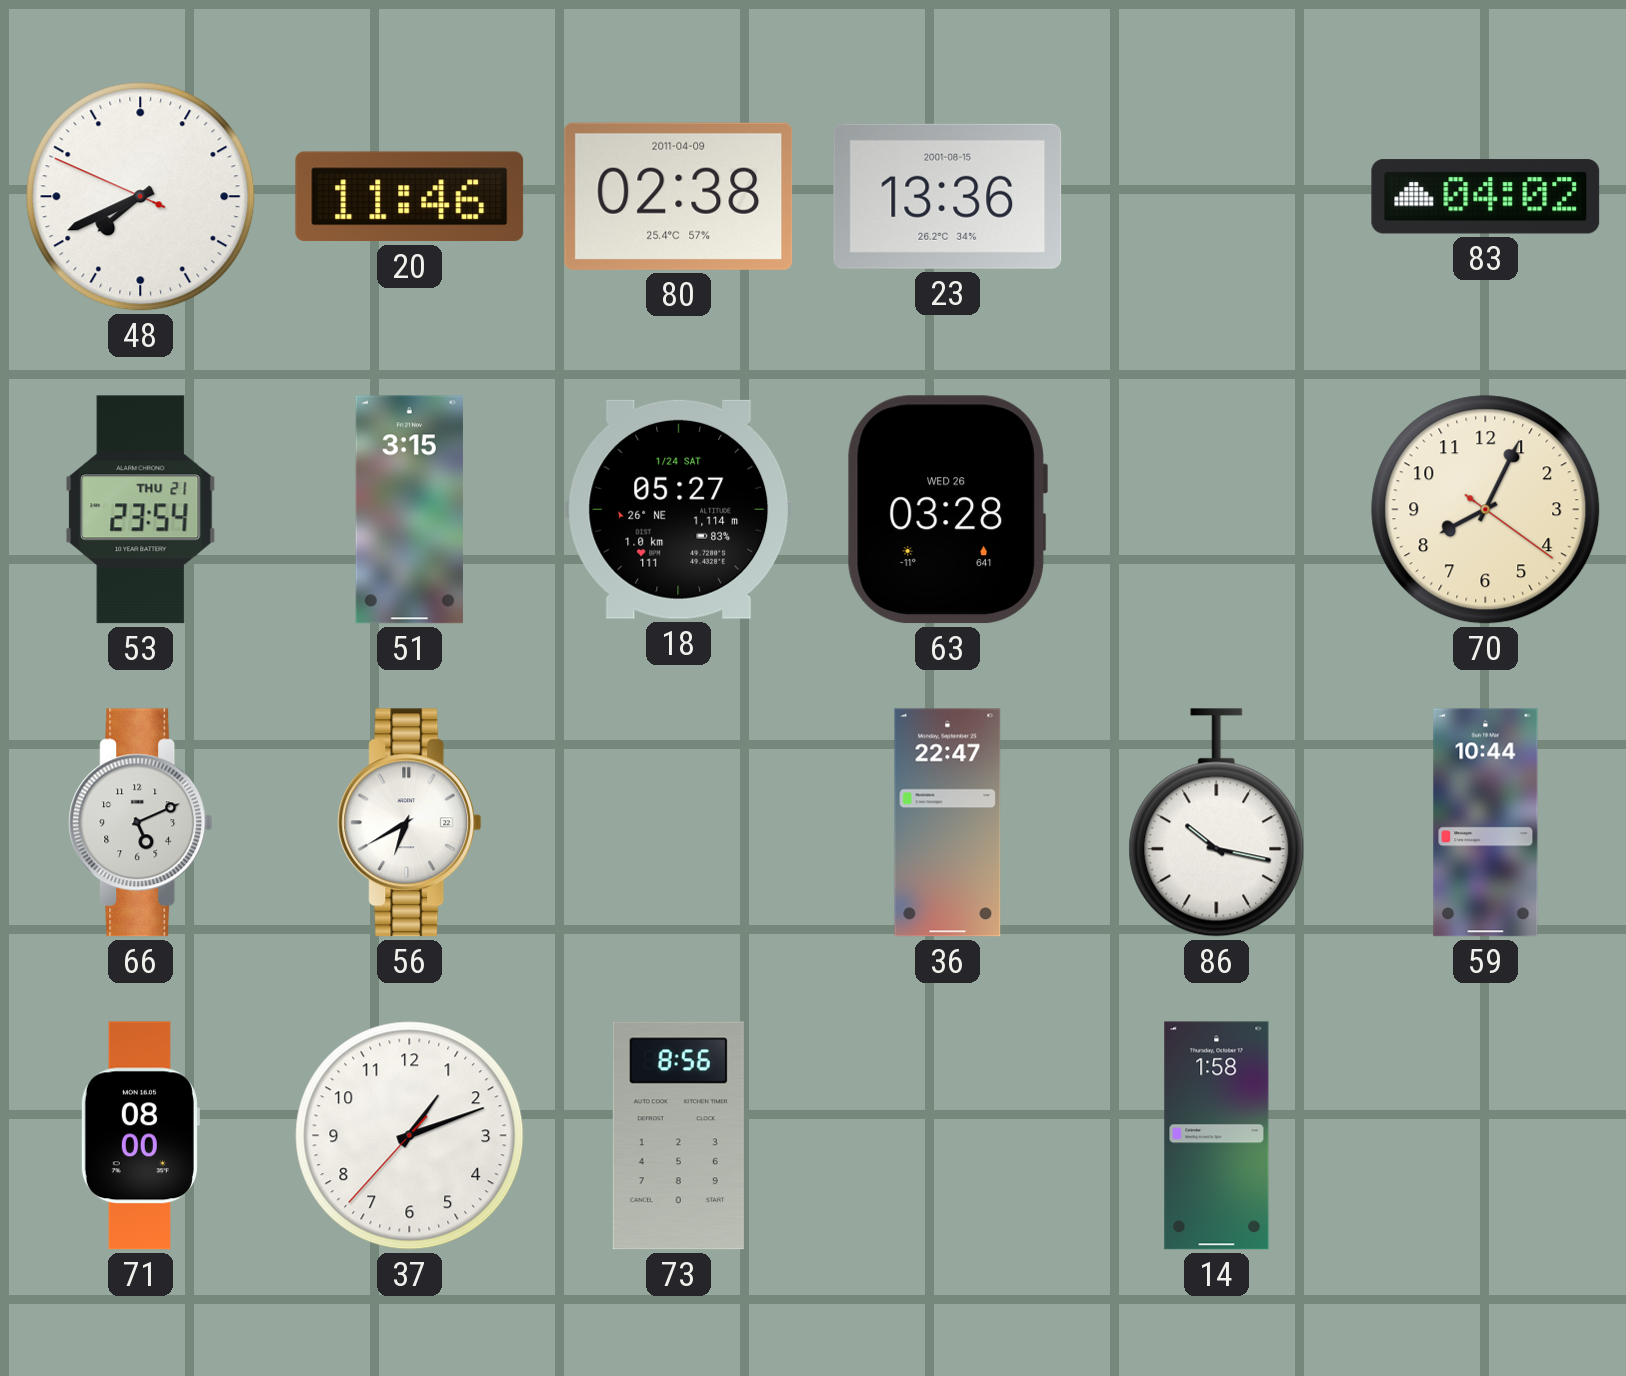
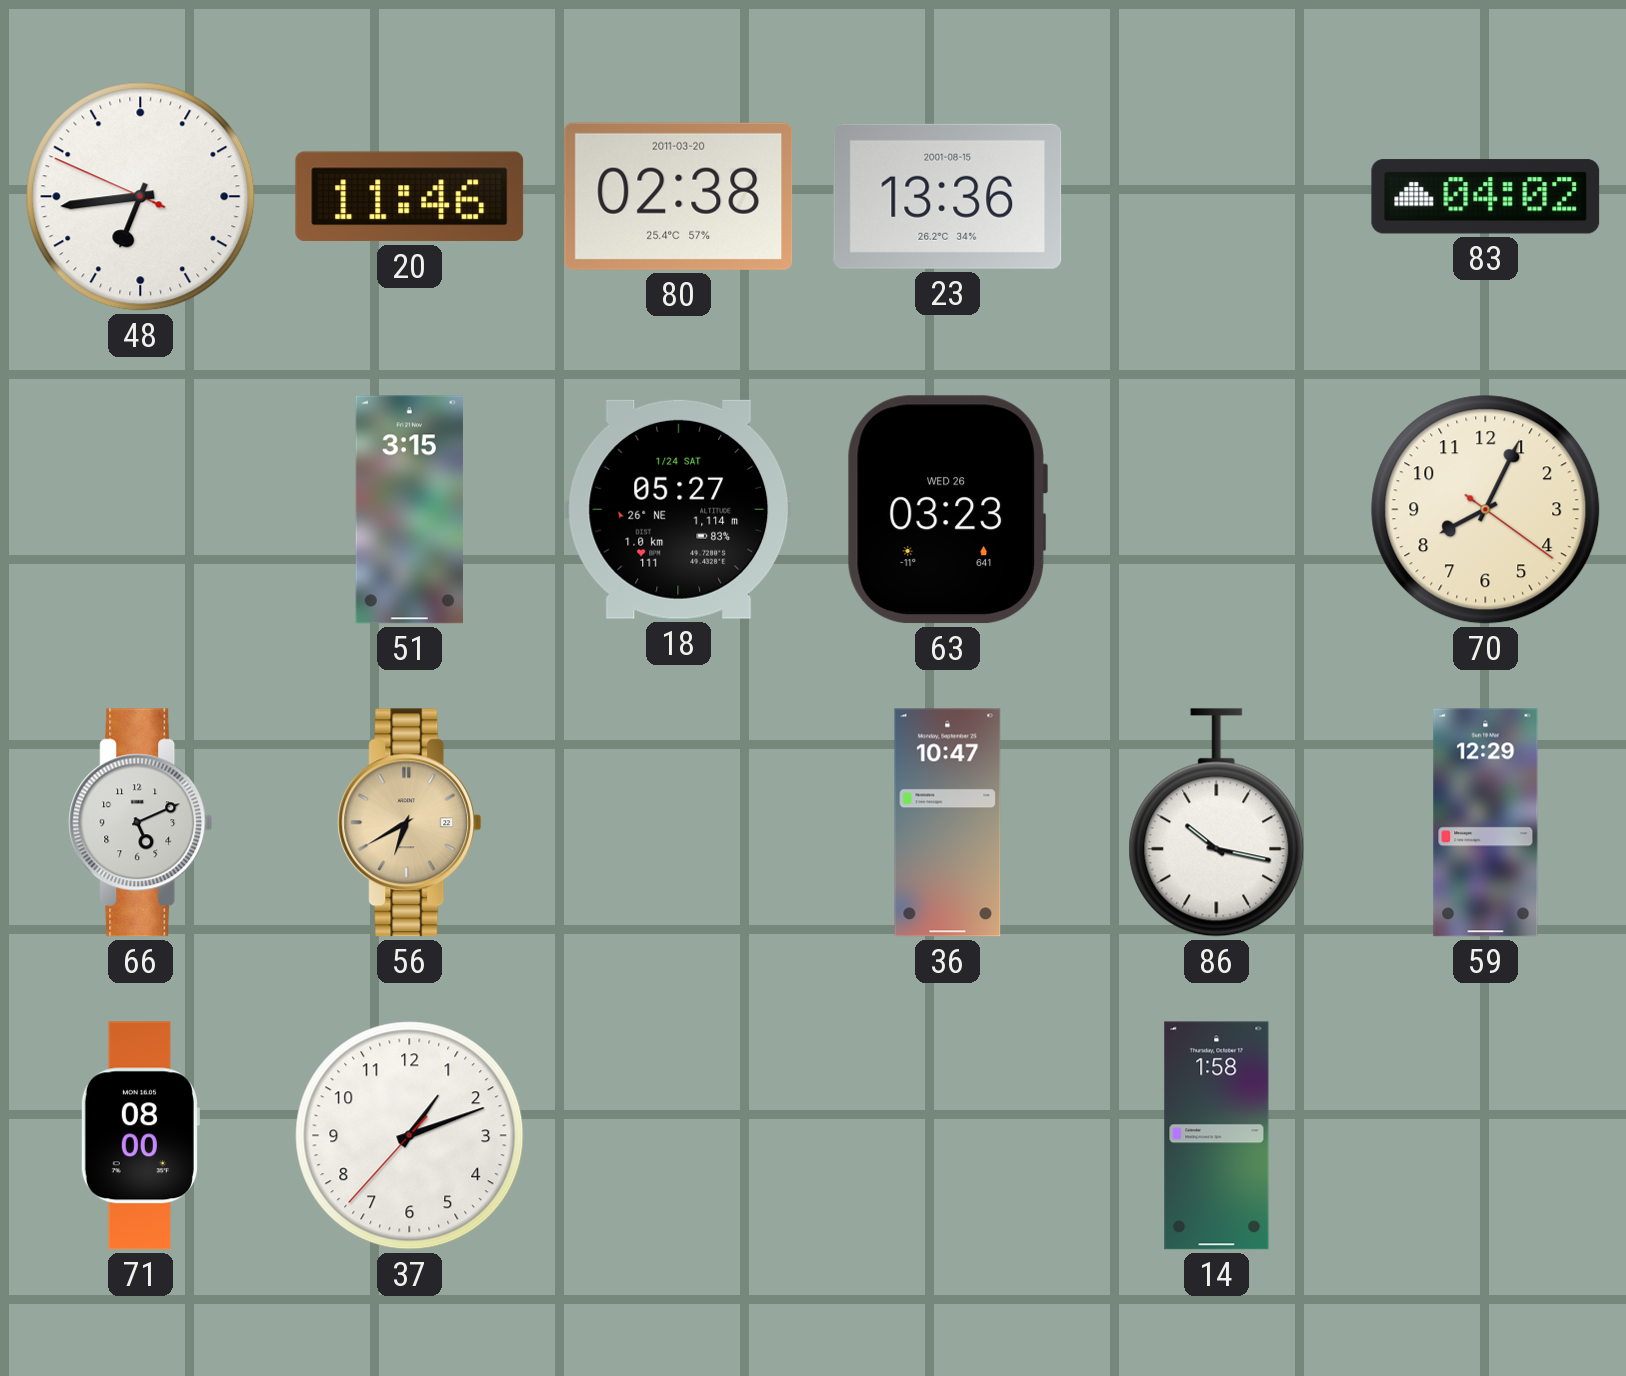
48: 7:40 -> 6:43 (141, 197)
80 date: 2011-04-09 -> 2011-03-20 (679, 196)
53: 23:54 -> none (141, 510)
63: 03:28 -> 03:23 (947, 510)
56 dial: white -> champagne (410, 823)
36: 22:47 -> 10:47 (948, 823)
59: 10:44 -> 12:29 (1486, 823)
73: 8:56 -> none (678, 1136)
